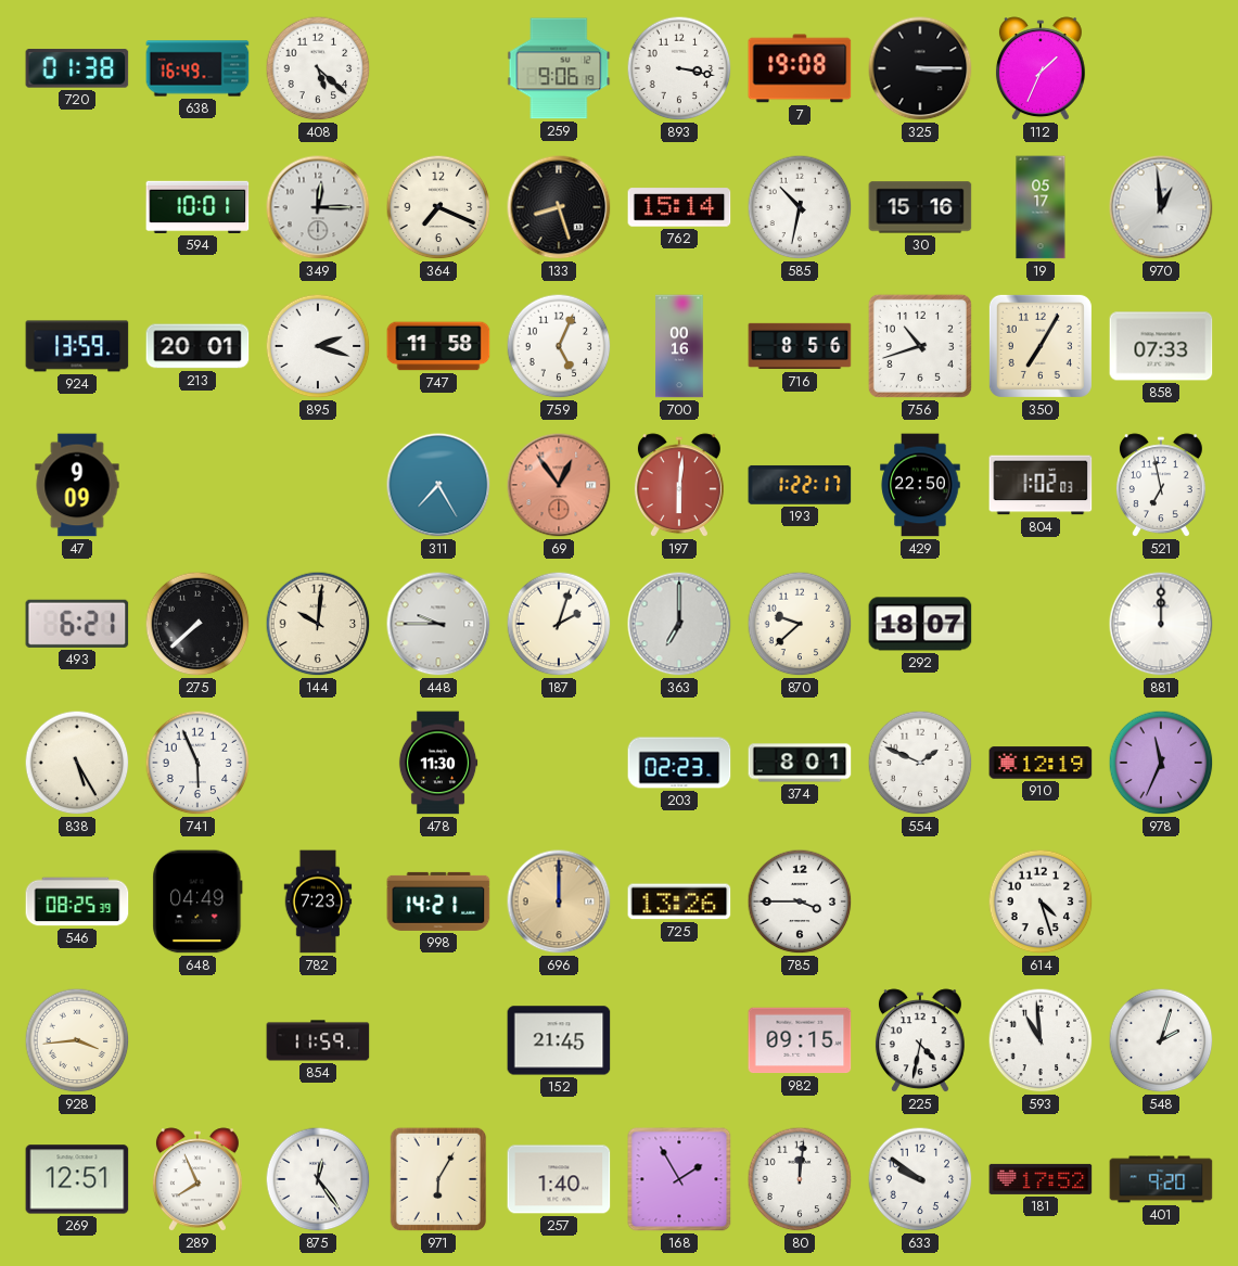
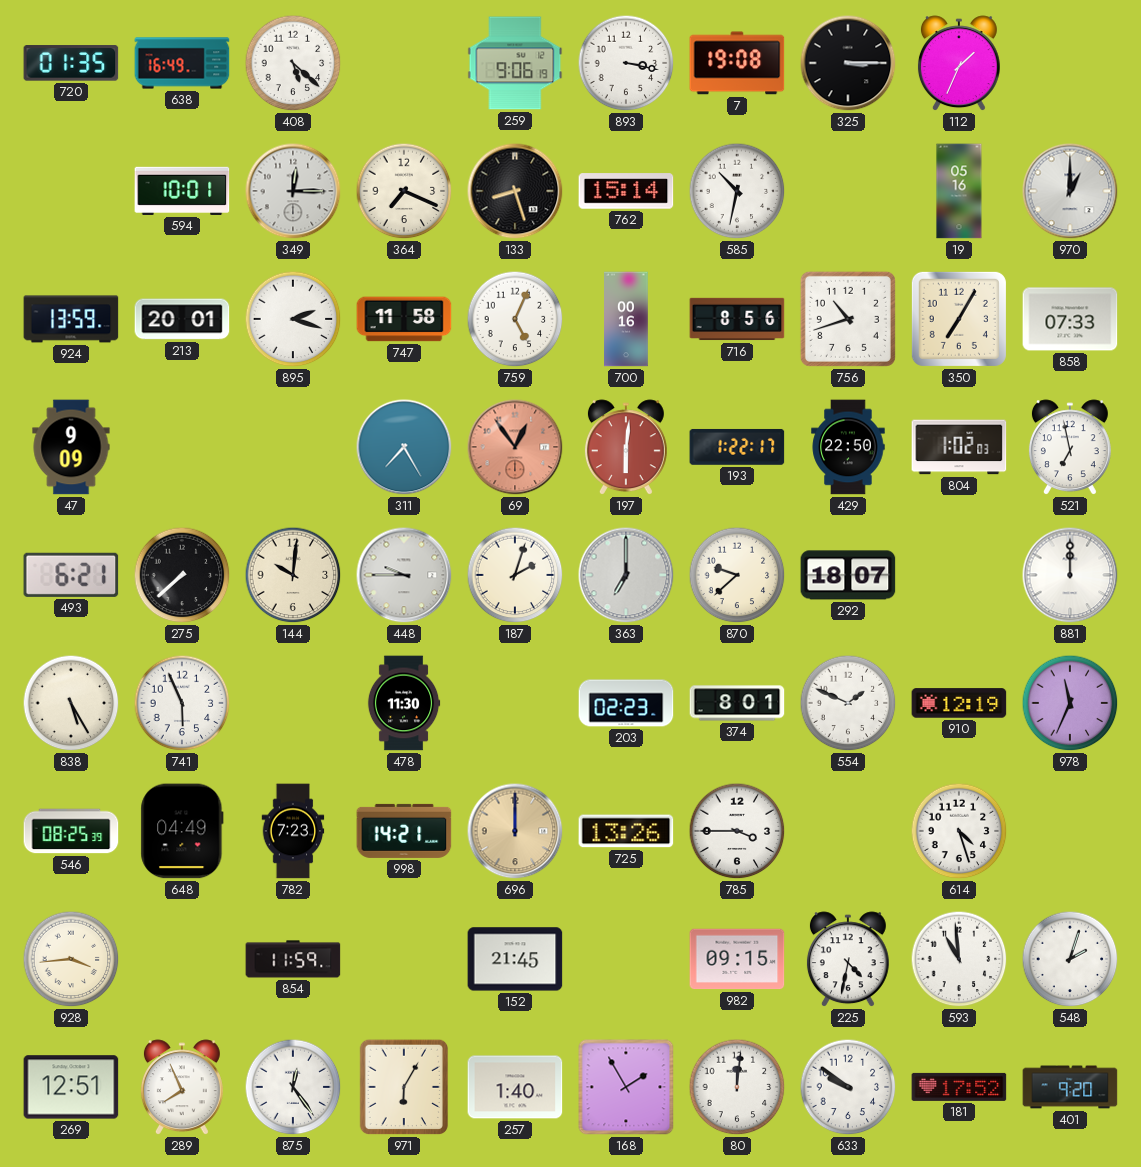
720: 01:38 -> 01:35 (71, 63)
30: 15:16 -> none (920, 207)
19: 05:17 -> 05:16 (959, 191)
970: 12:59 -> 1:00 (1070, 191)
